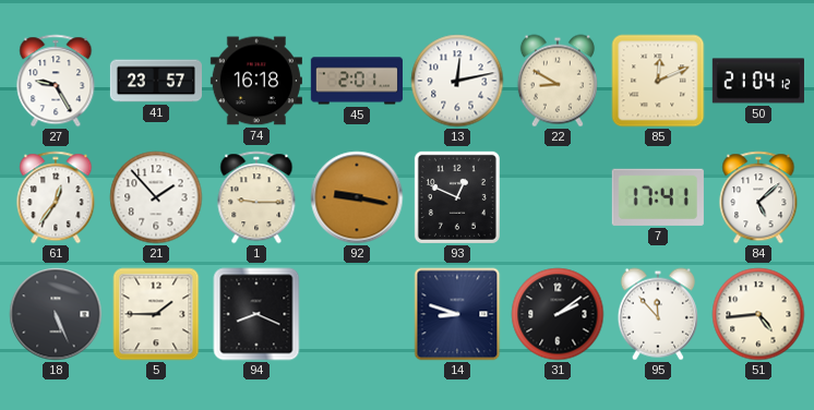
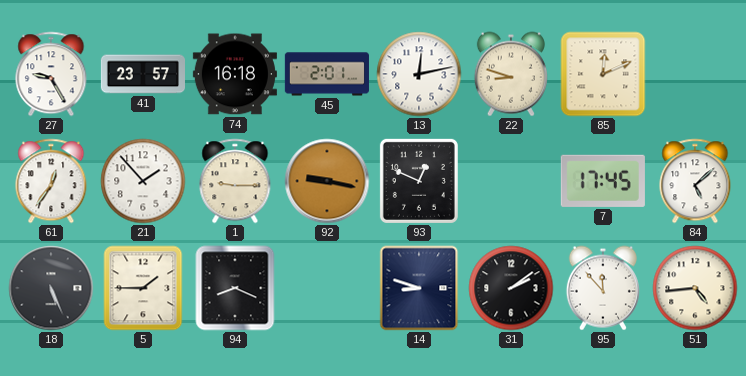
22: 8:50 -> 8:48 (511, 74)
50: 21:04 -> none (758, 81)
7: 17:41 -> 17:45 (603, 181)
